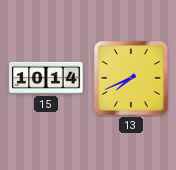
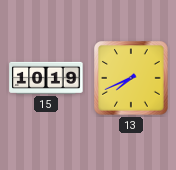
15: 10:14 -> 10:19 (46, 78)
